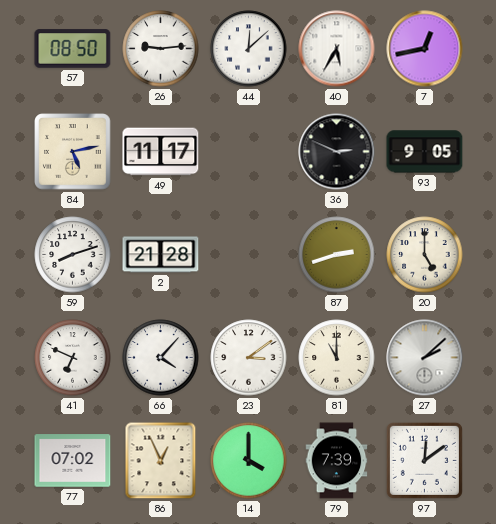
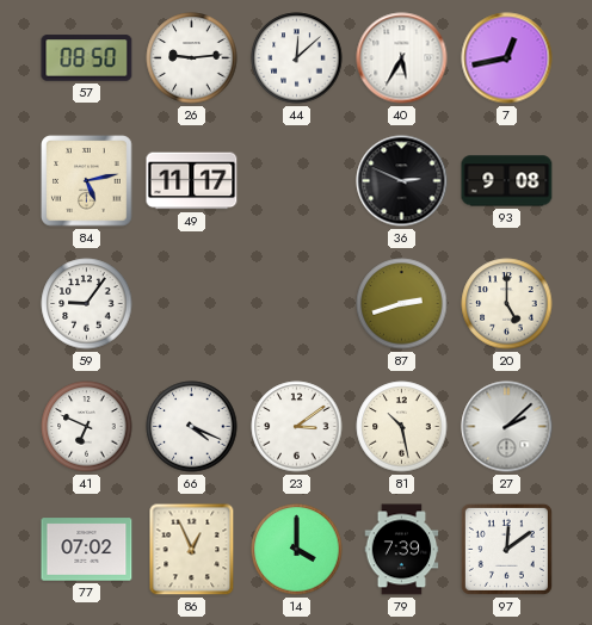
93: 9:05 -> 9:08 (507, 181)
59: 8:12 -> 9:06 (87, 304)
2: 21:28 -> none (161, 255)
66: 4:07 -> 4:19 (192, 427)
81: 11:00 -> 10:28 (402, 427)
